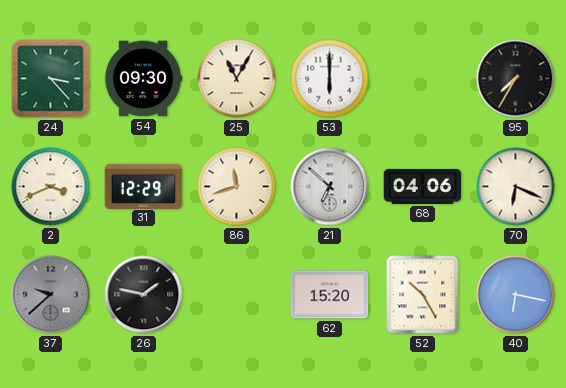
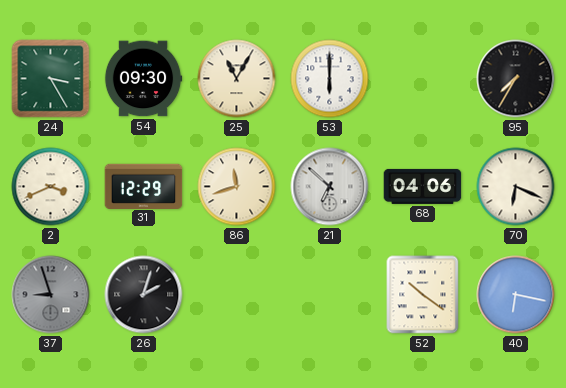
24: 3:23 -> 3:25 (51, 79)
37: 9:38 -> 8:57 (51, 295)
26: 1:47 -> 2:03 (144, 295)
62: 15:20 -> none (330, 295)
52: 10:25 -> 10:21 (423, 295)
